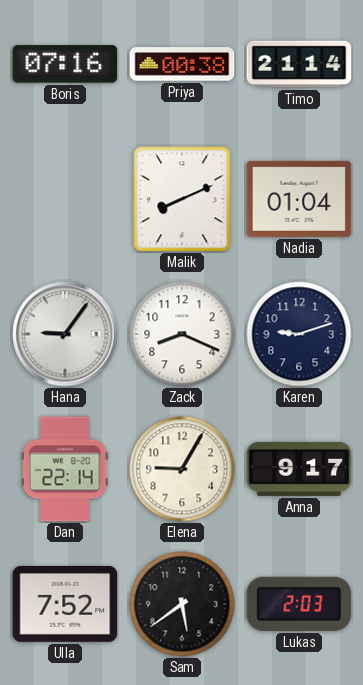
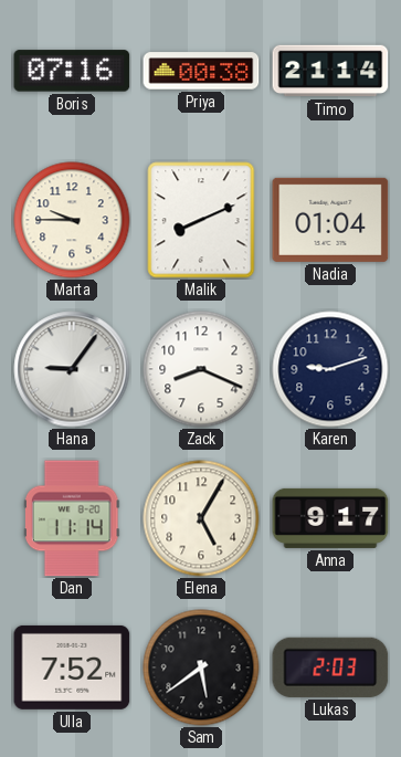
Marta: none -> 9:45 (72, 220)
Dan: 22:14 -> 11:14 (73, 518)
Elena: 9:05 -> 5:05 (201, 518)
